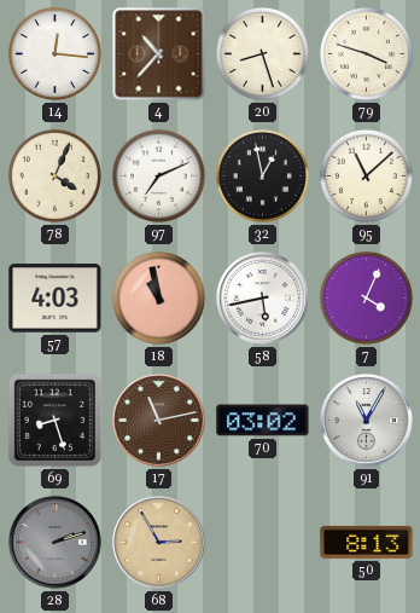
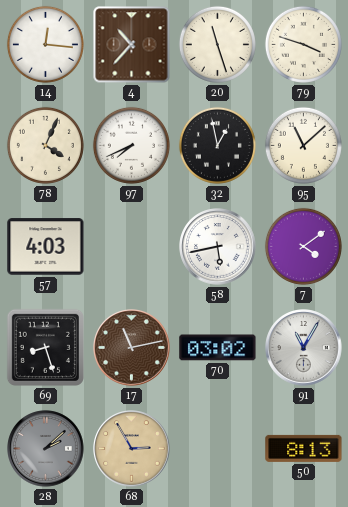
20: 8:27 -> 11:27 (217, 44)
97: 7:11 -> 7:41 (131, 145)
18: 10:58 -> none (158, 297)
7: 4:04 -> 4:09 (303, 246)
28: 2:12 -> 2:08 (46, 449)
